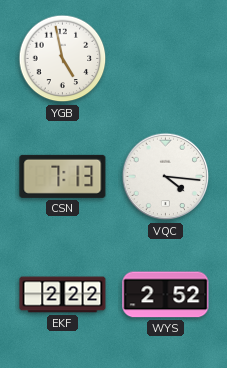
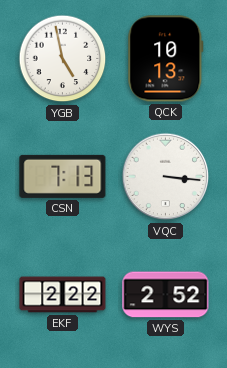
QCK: none -> 10:13 (166, 59)
VQC: 4:16 -> 3:16 (166, 177)
